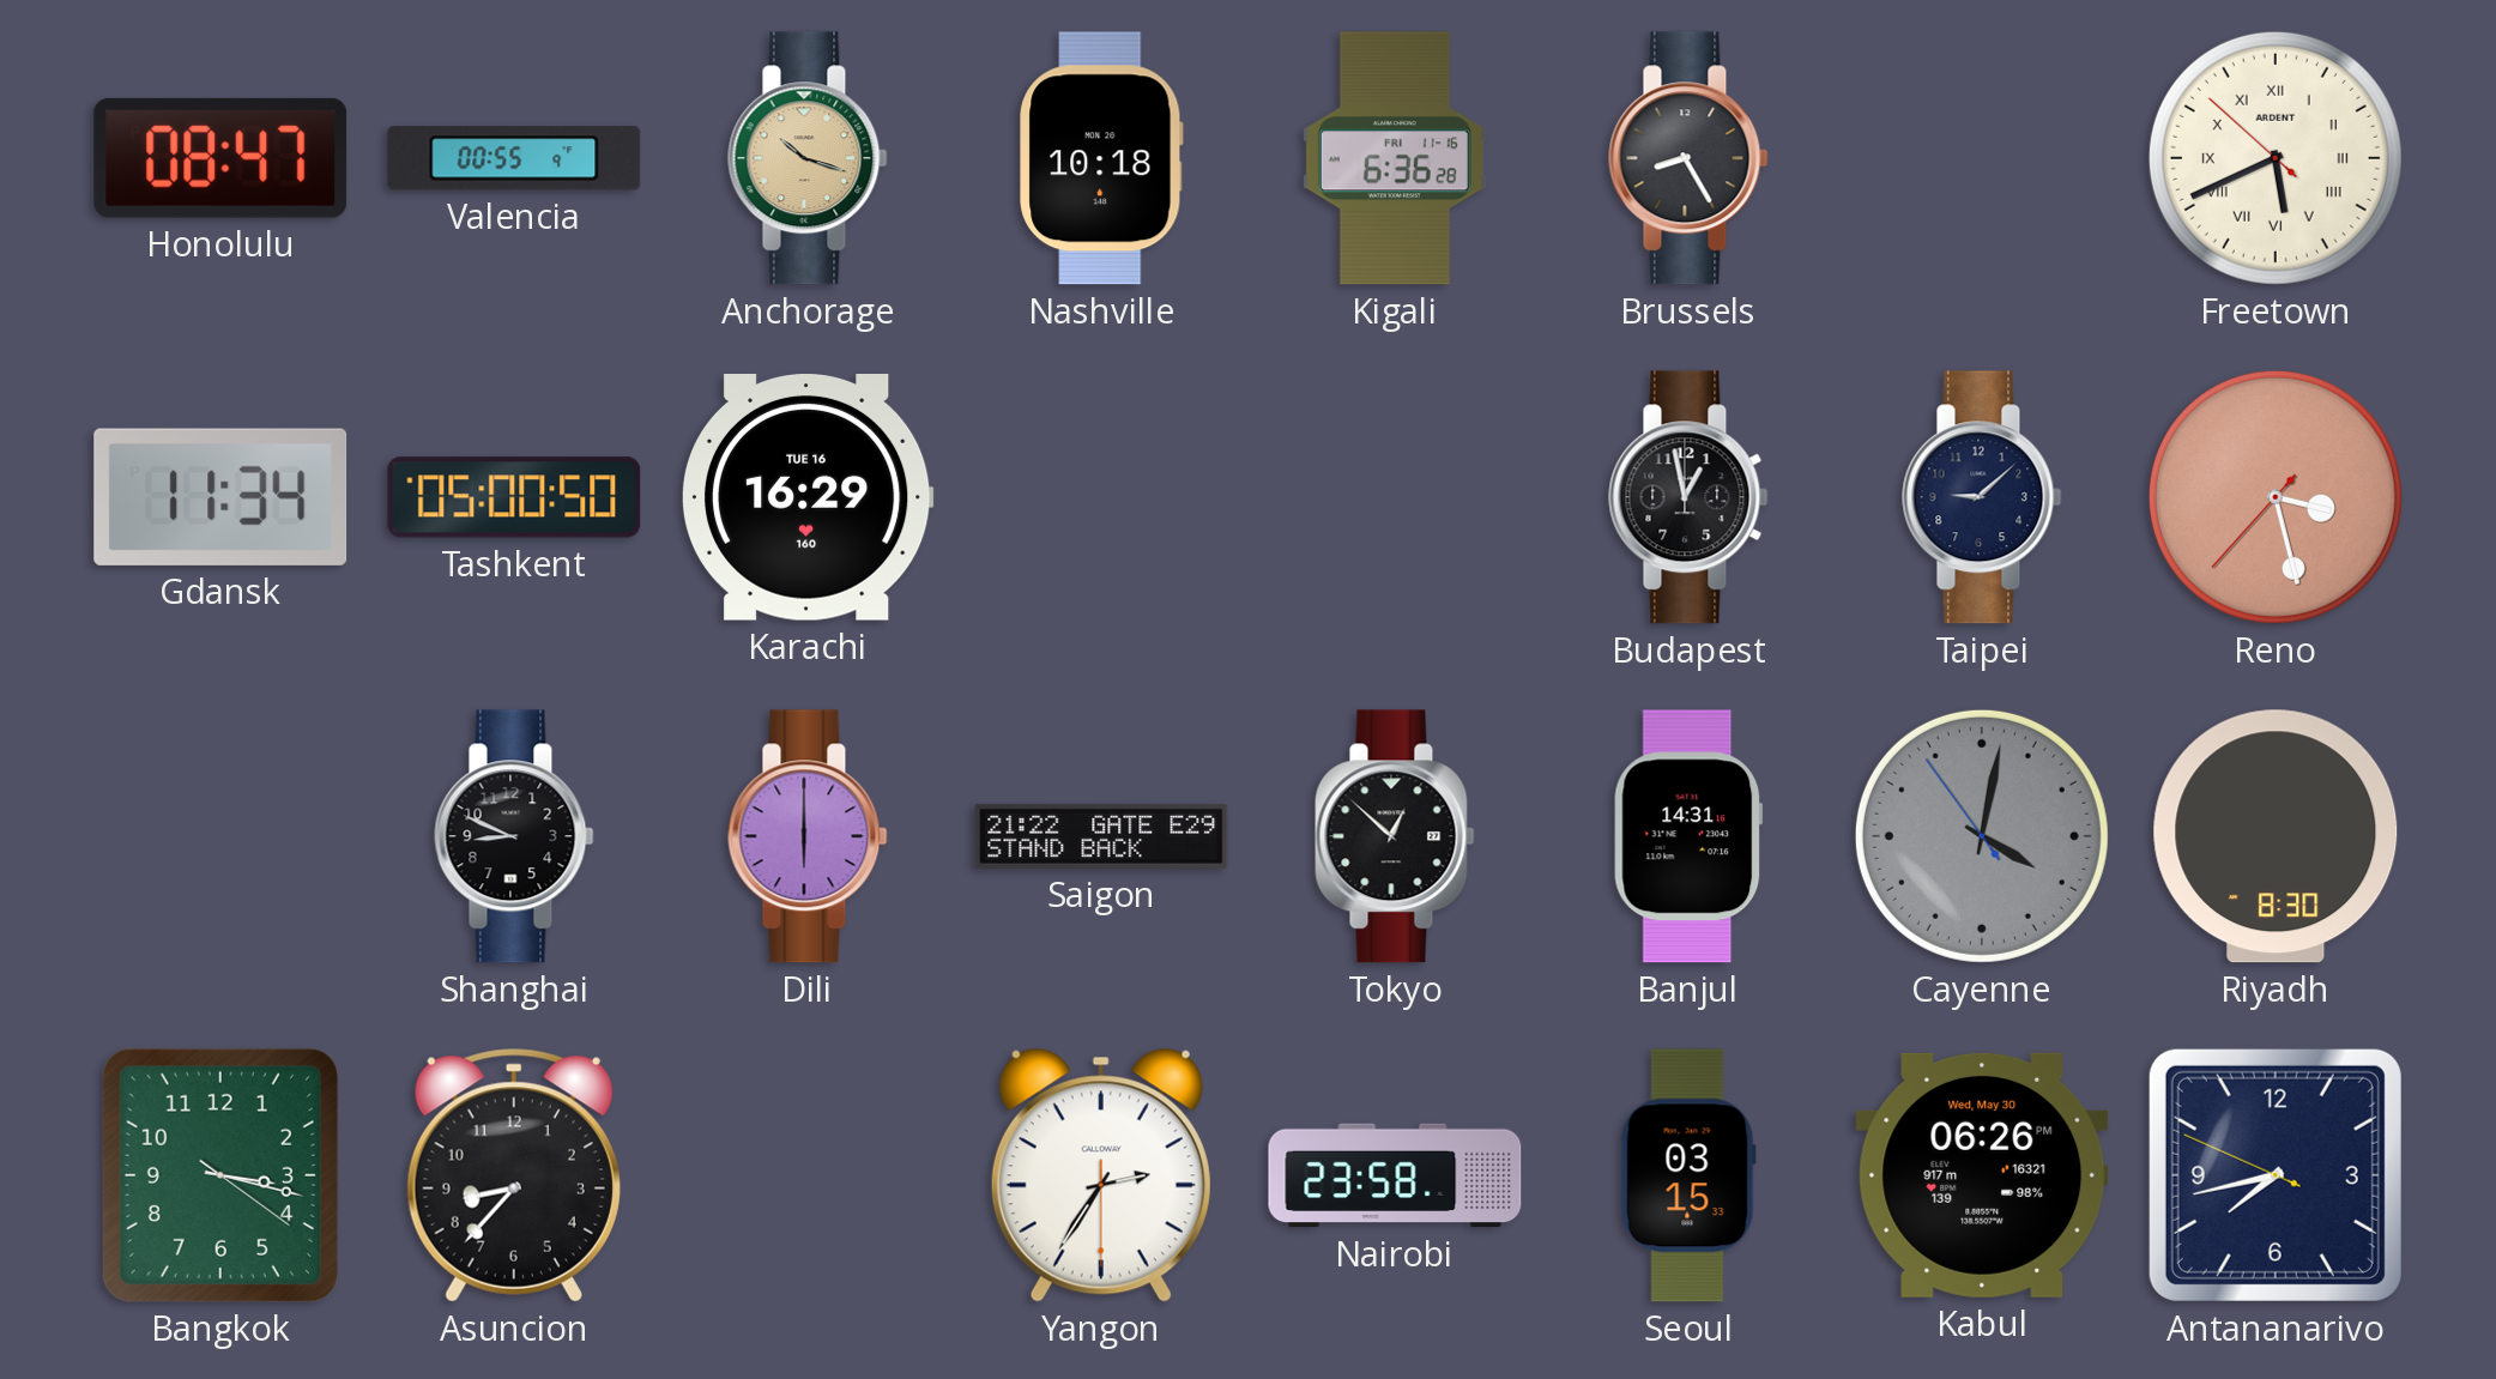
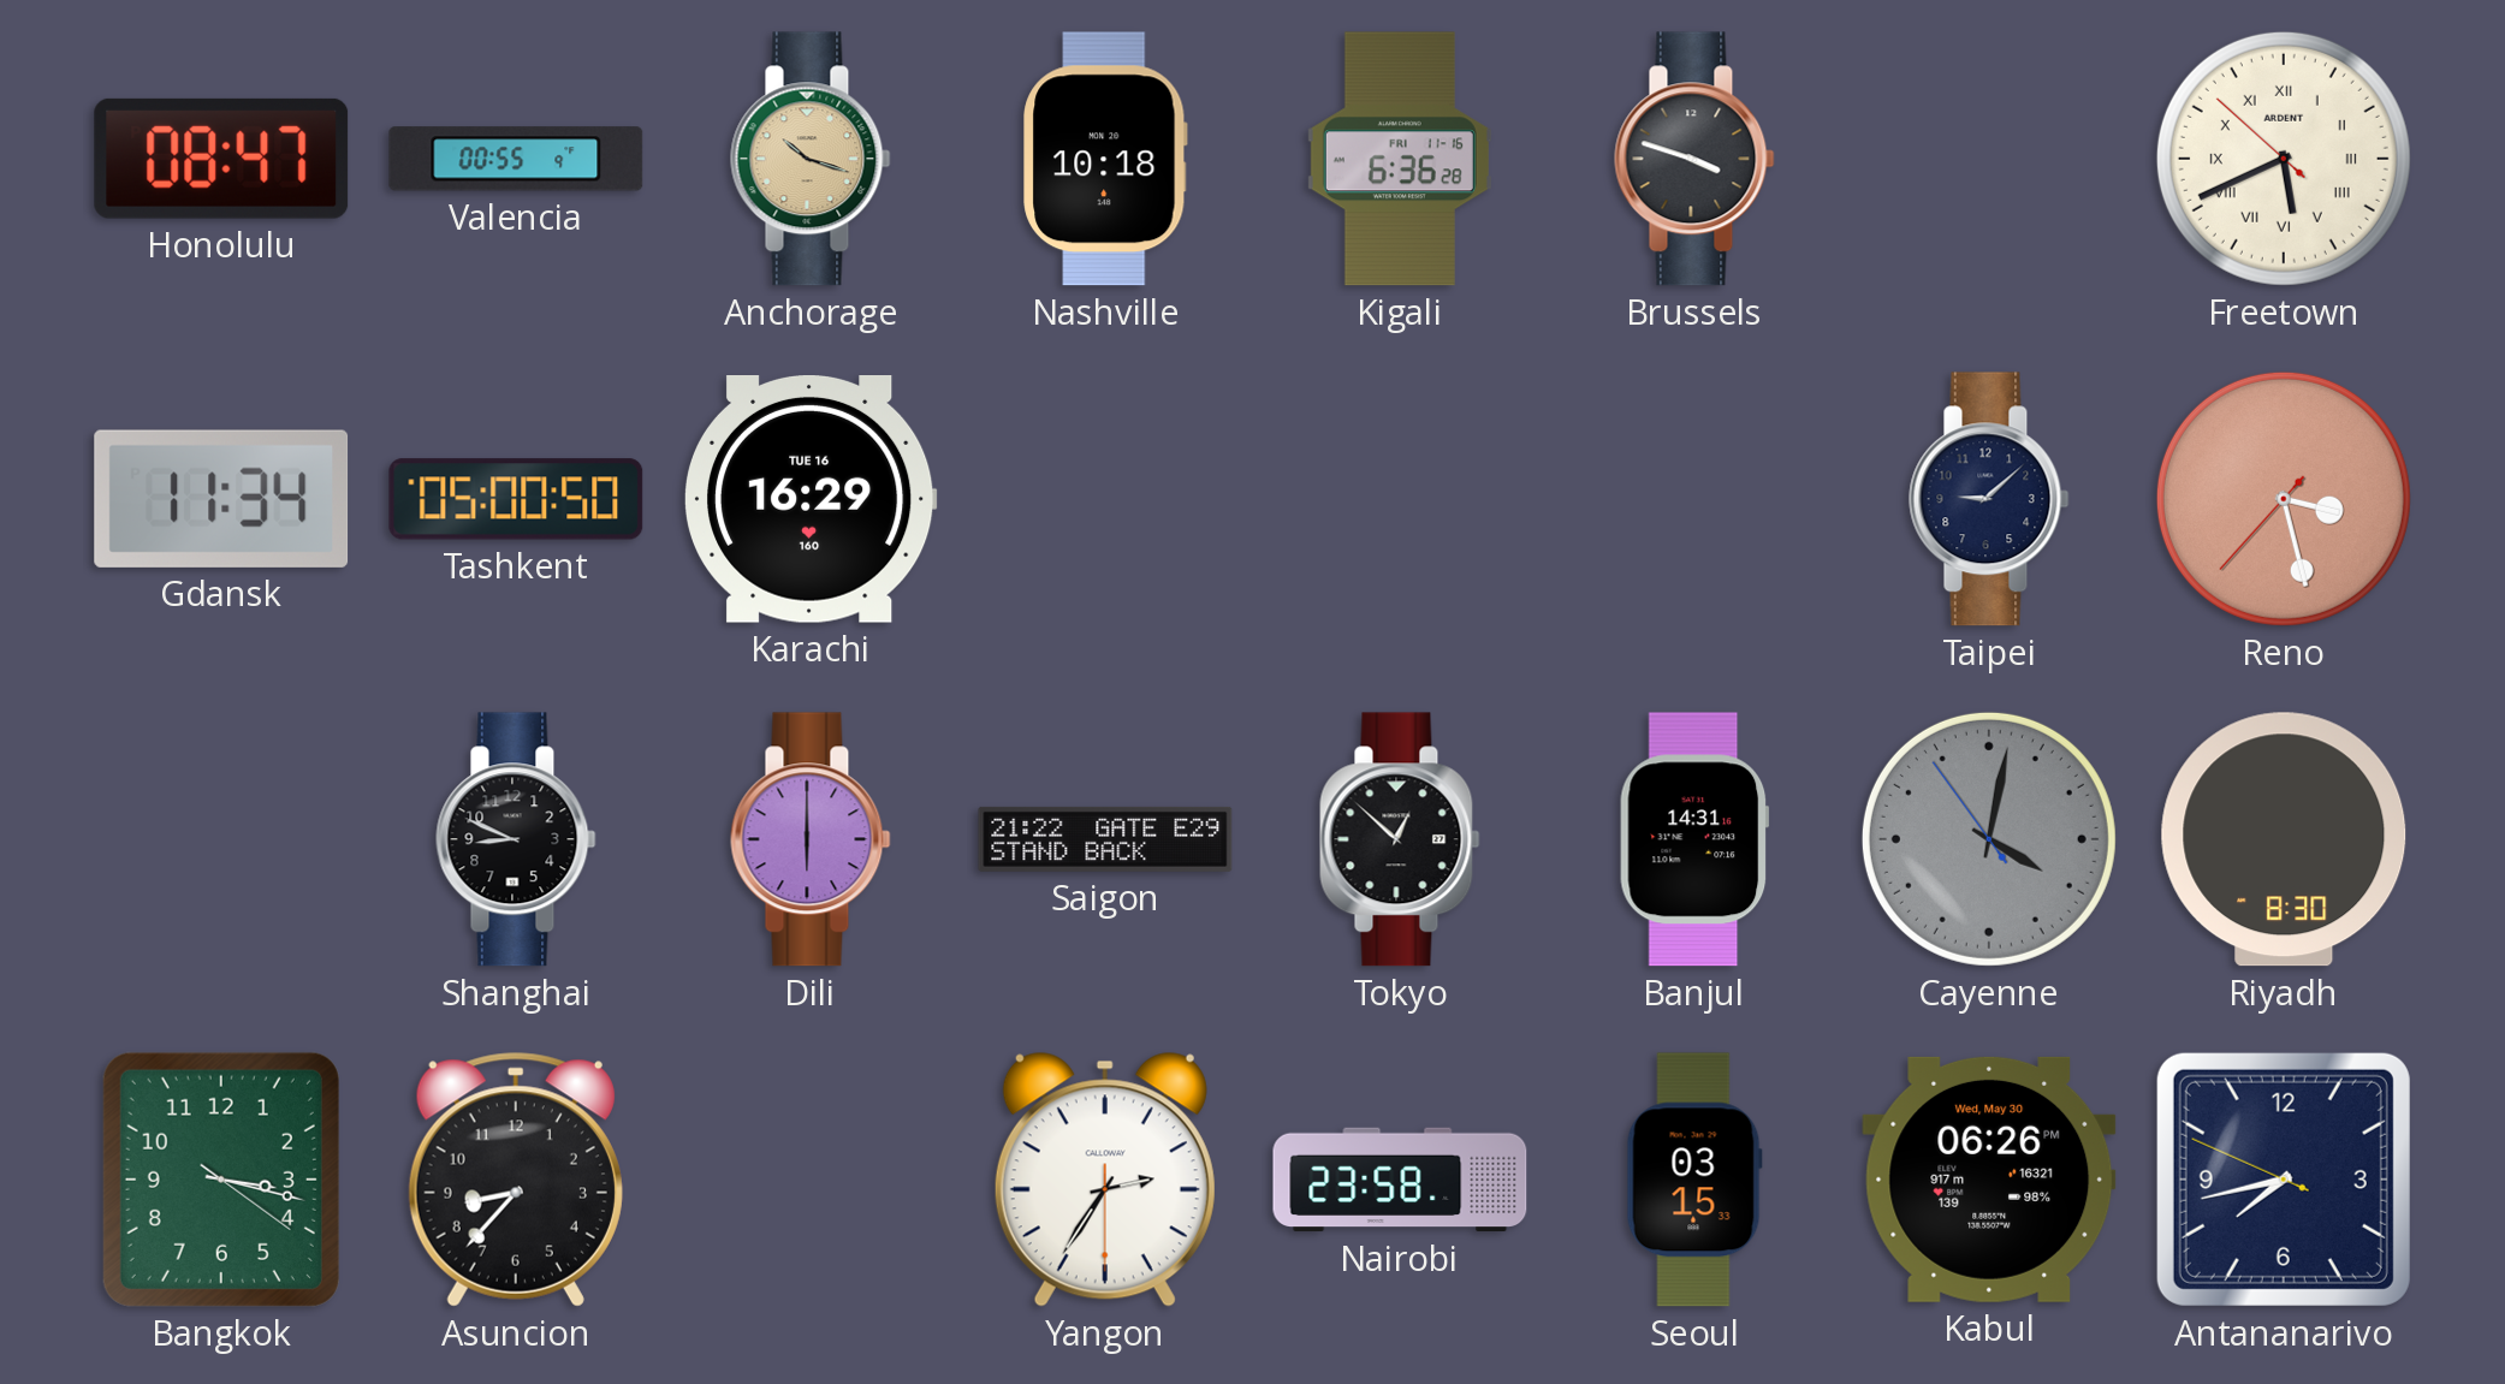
Brussels: 8:25 -> 3:48 (1694, 159)
Budapest: 12:58 -> none (1688, 497)
